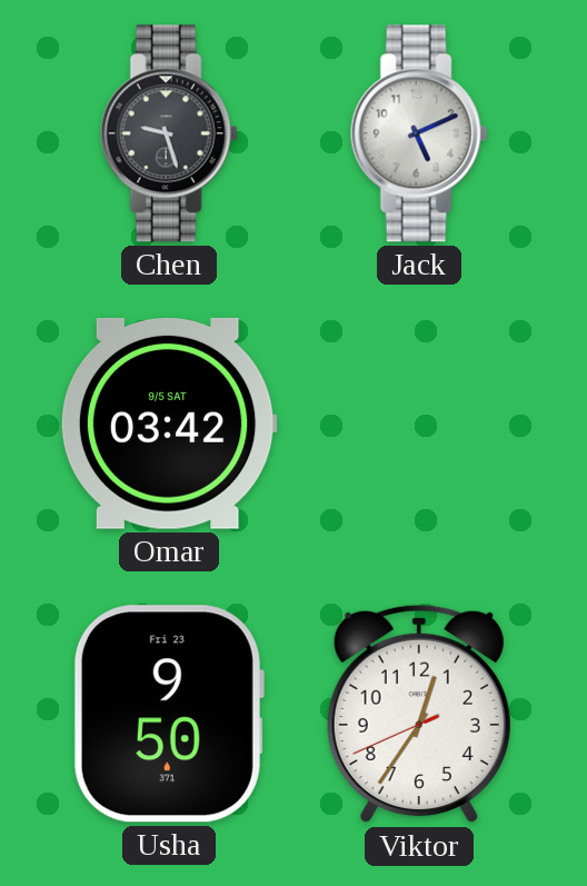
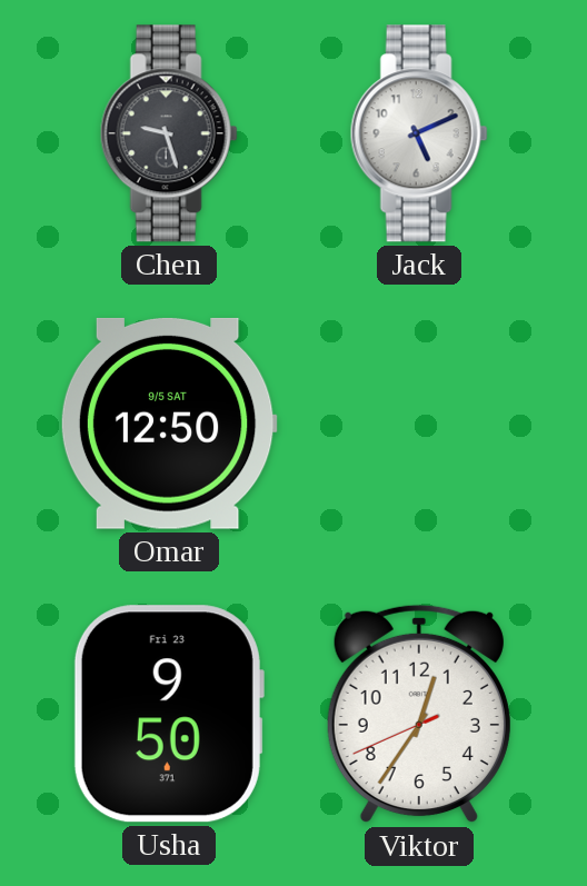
Omar: 03:42 -> 12:50 (169, 424)
